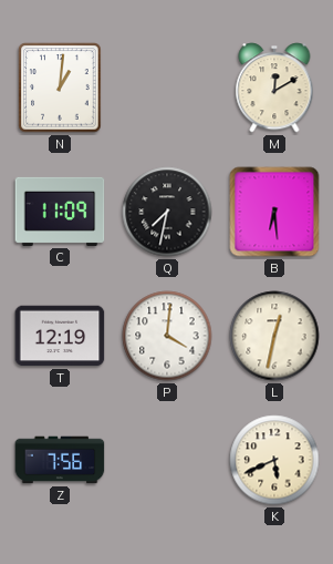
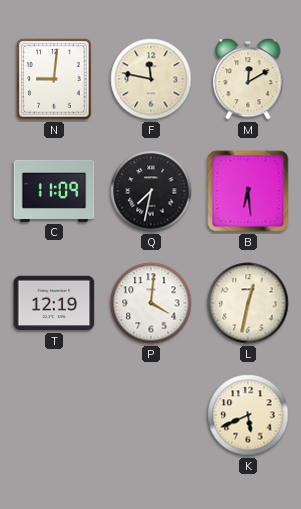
N: 1:01 -> 9:01 (54, 79)
F: none -> 11:47 (151, 79)
Z: 7:56 -> none (60, 460)
